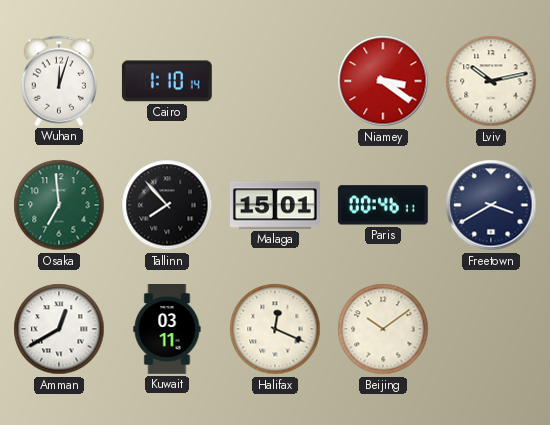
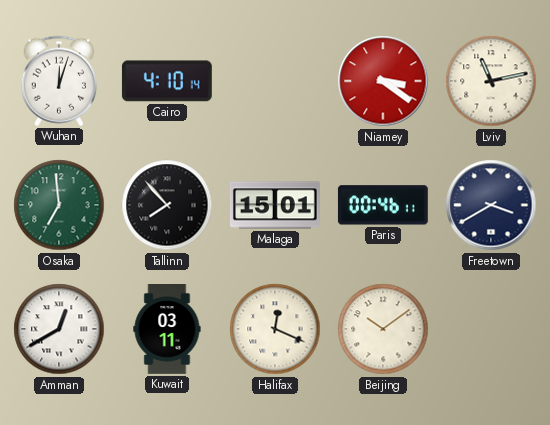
Cairo: 1:10 -> 4:10 (167, 81)
Lviv: 10:13 -> 11:13 (491, 81)
